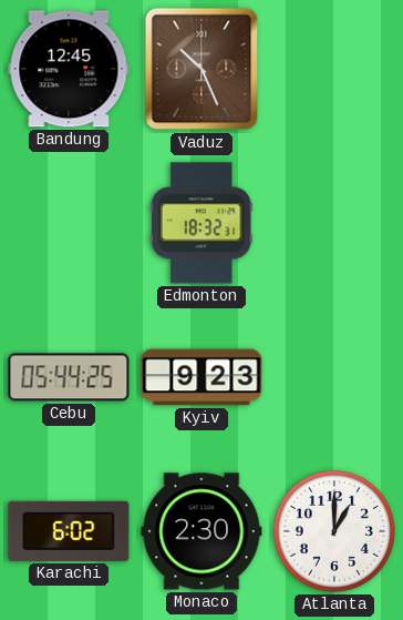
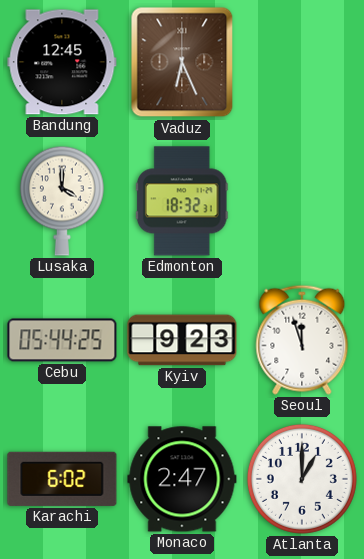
Vaduz: 10:26 -> 6:26 (182, 62)
Lusaka: none -> 4:00 (62, 201)
Seoul: none -> 11:57 (302, 340)
Monaco: 2:30 -> 2:47 (182, 479)
